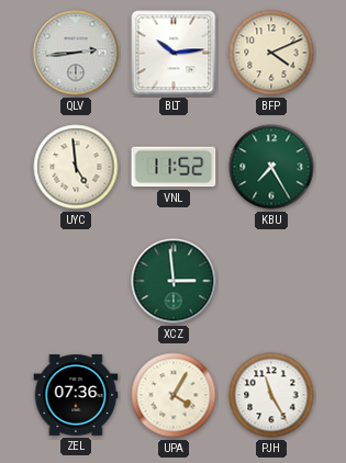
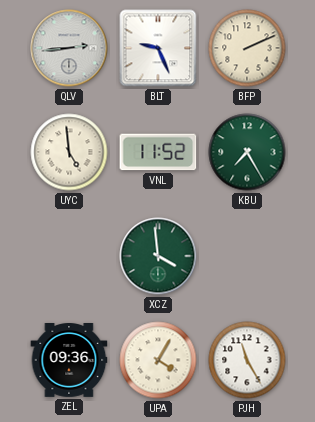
BLT: 10:14 -> 9:26 (158, 48)
BFP: 4:11 -> 2:11 (247, 48)
XCZ: 2:59 -> 3:59 (158, 256)
ZEL: 07:36 -> 09:36 (69, 361)
